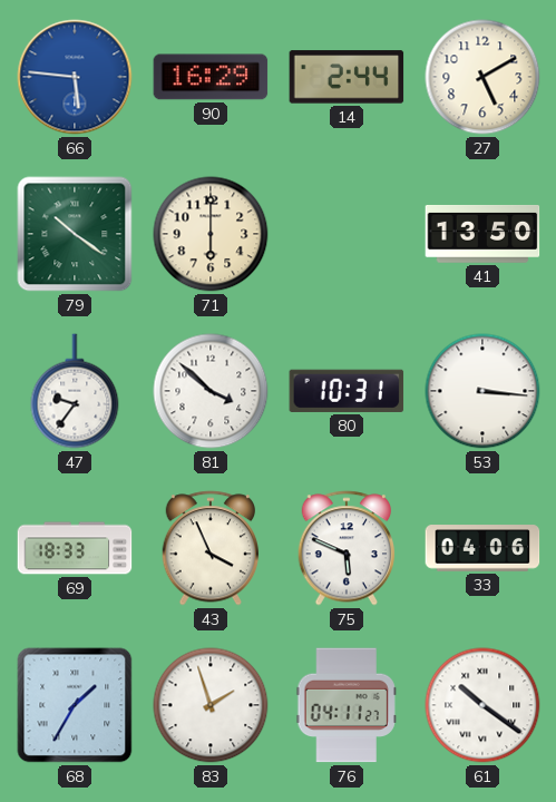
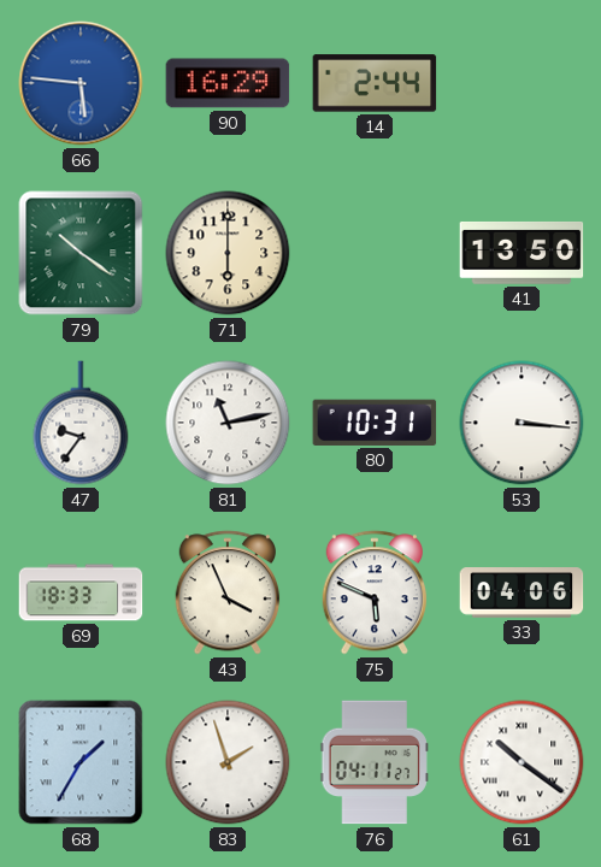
27: 5:10 -> none (482, 77)
81: 3:52 -> 11:13 (228, 423)
